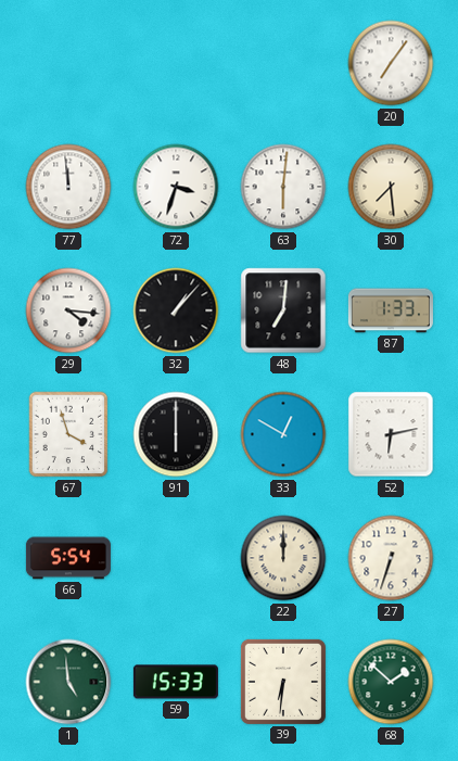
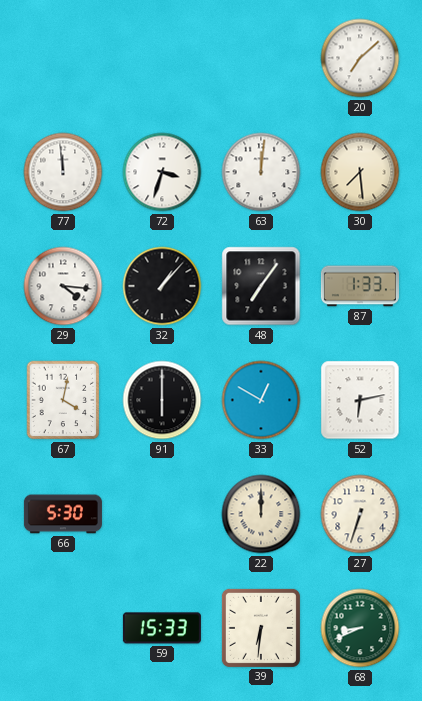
20: 7:06 -> 7:08 (360, 58)
63: 6:01 -> 12:01 (261, 172)
48: 7:01 -> 7:06 (261, 286)
67: 3:57 -> 4:02 (63, 400)
66: 5:54 -> 5:30 (63, 514)
1: 4:59 -> none (68, 682)
68: 1:52 -> 8:41 (360, 628)
